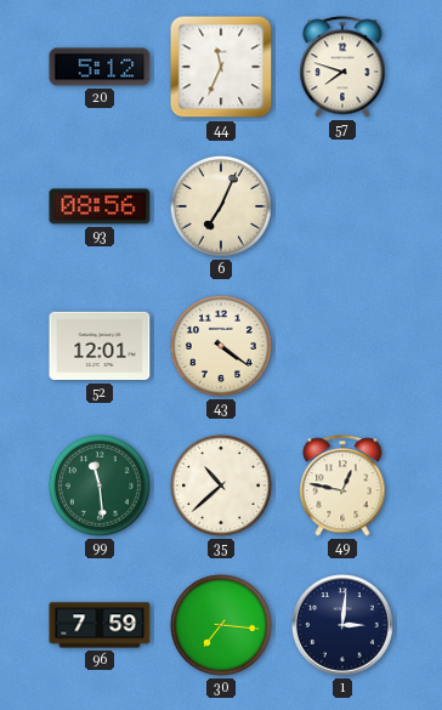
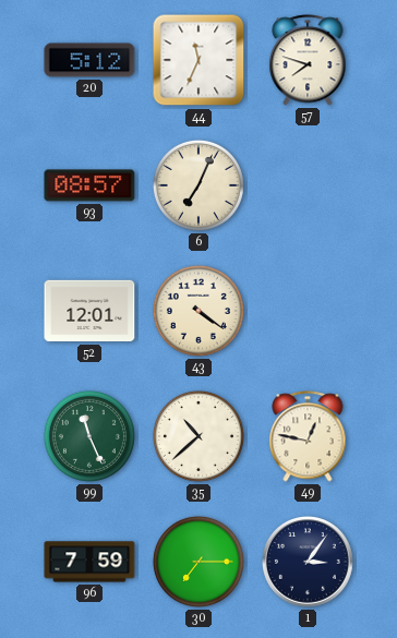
93: 08:56 -> 08:57 (89, 185)
99: 11:29 -> 11:26 (89, 436)
30: 7:16 -> 7:15 (198, 562)
1: 3:01 -> 3:06 (309, 563)
